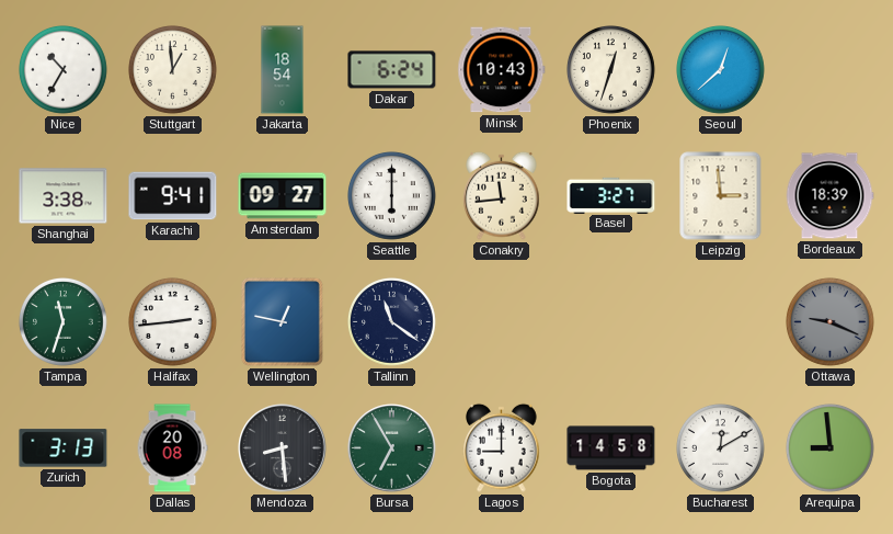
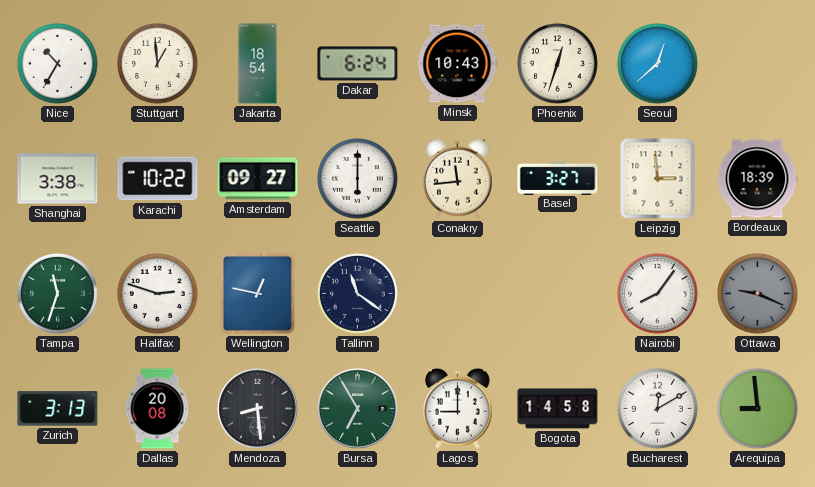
Karachi: 9:41 -> 10:22 (158, 179)
Halifax: 2:44 -> 2:48 (158, 294)
Nairobi: none -> 8:06 (658, 294)
